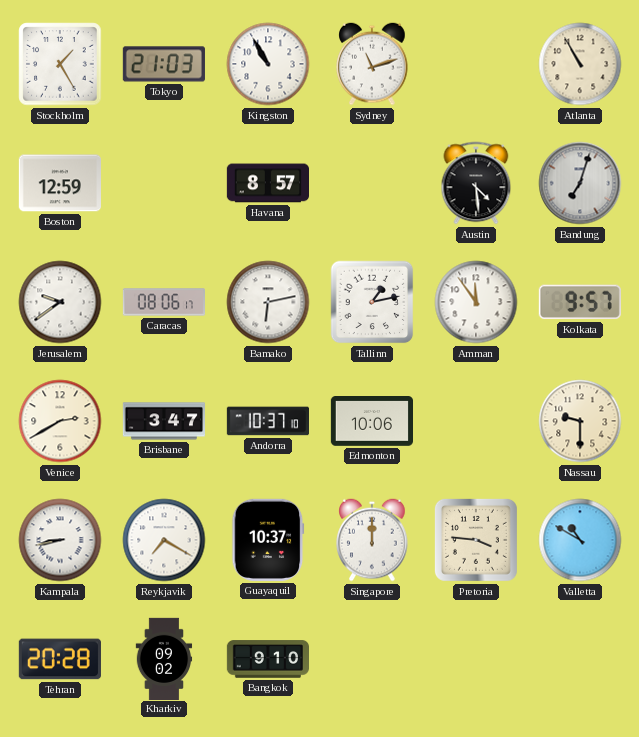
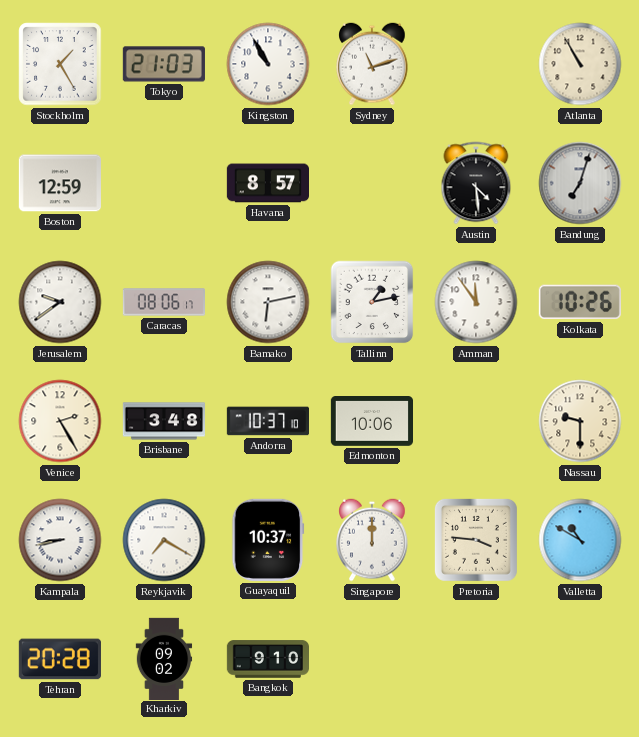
Kolkata: 9:57 -> 10:26 (580, 302)
Venice: 2:40 -> 2:25 (60, 421)
Brisbane: 3:47 -> 3:48 (163, 421)
